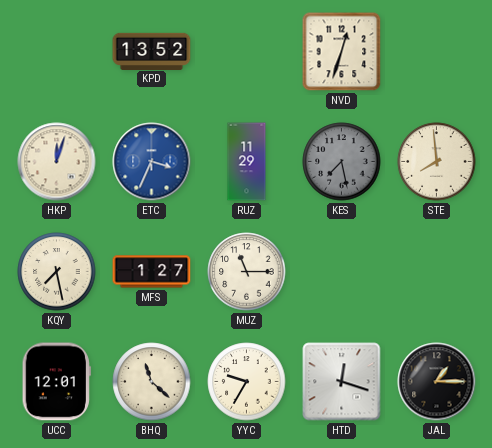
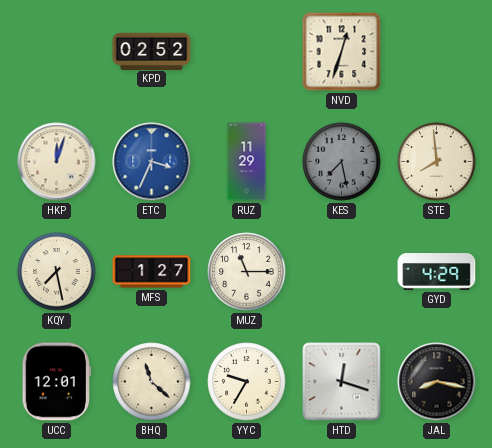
KPD: 13:52 -> 02:52 (152, 51)
GYD: none -> 4:29 (437, 272)
JAL: 1:15 -> 8:17 (437, 382)
